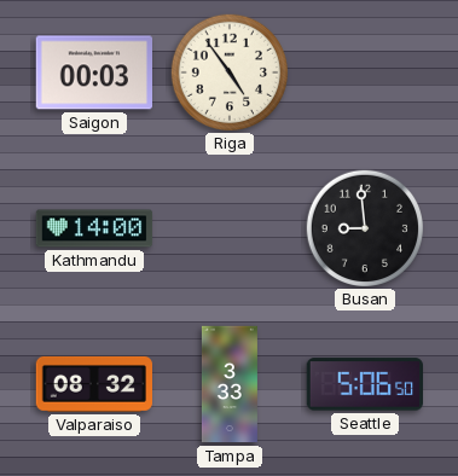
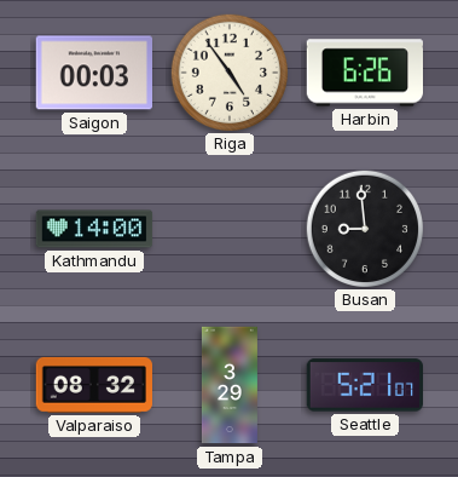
Harbin: none -> 6:26 (365, 73)
Tampa: 3:33 -> 3:29 (230, 385)
Seattle: 5:06 -> 5:21 (364, 385)
